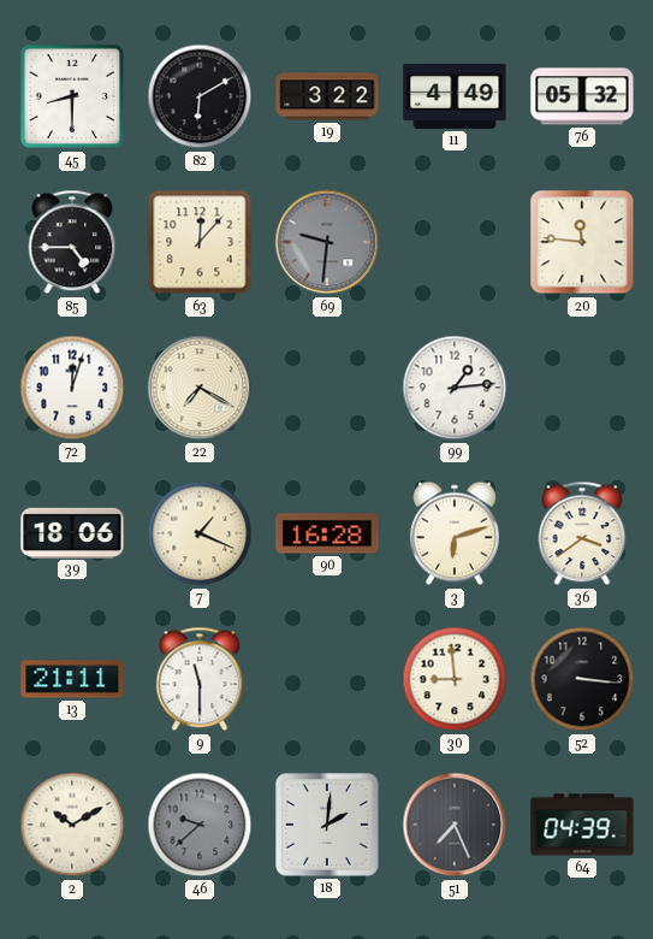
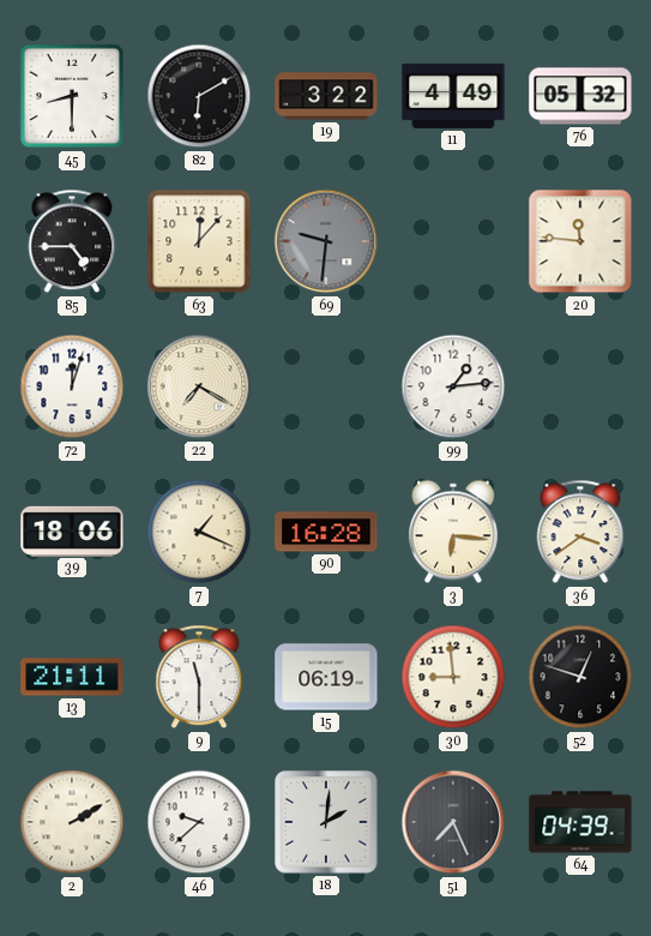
3: 6:12 -> 6:16 (453, 532)
15: none -> 06:19 (326, 677)
52: 3:16 -> 12:48 (580, 677)
2: 10:10 -> 2:10 (72, 822)
46 dial: grey -> white (199, 822)
